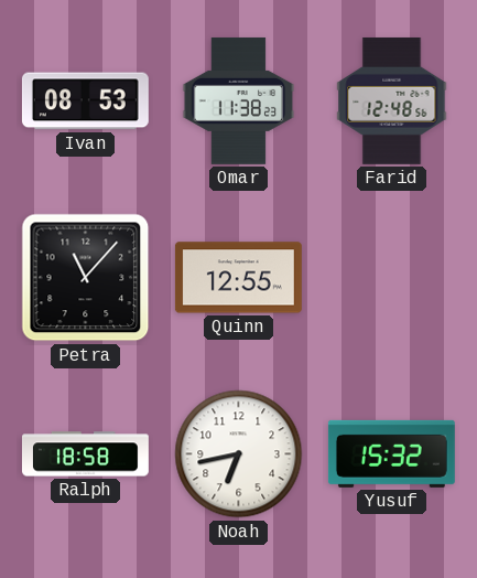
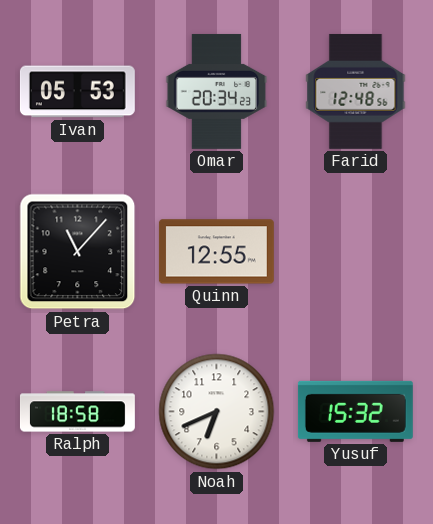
Ivan: 08:53 -> 05:53 (77, 92)
Omar: 11:38 -> 20:34 (217, 91)
Noah: 6:43 -> 6:41 (217, 412)
